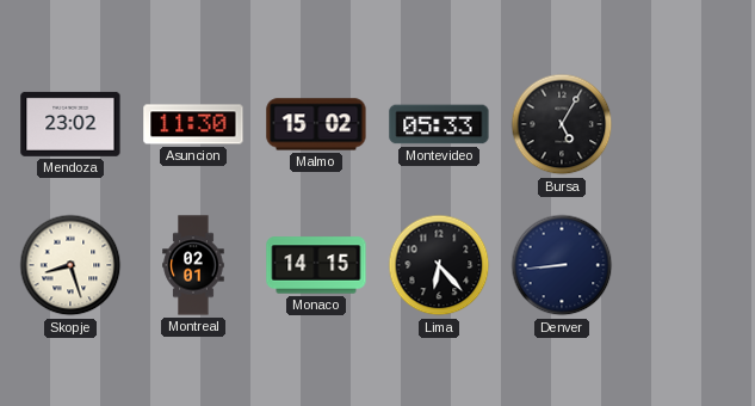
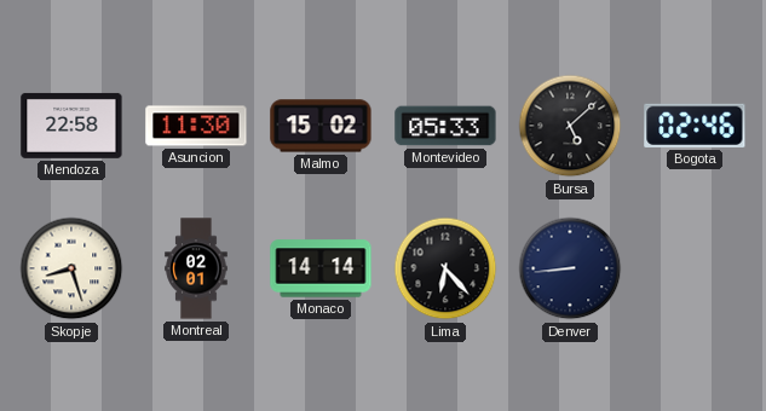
Mendoza: 23:02 -> 22:58 (71, 126)
Bursa: 5:05 -> 5:08 (570, 126)
Bogota: none -> 02:46 (695, 126)
Monaco: 14:15 -> 14:14 (321, 268)
